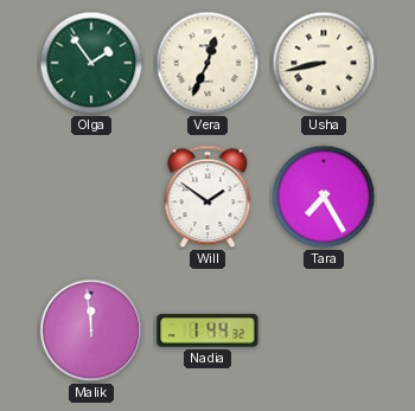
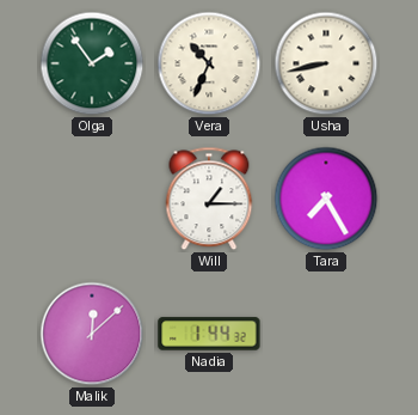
Vera: 12:34 -> 10:34 (209, 63)
Will: 1:51 -> 1:15 (209, 199)
Malik: 11:59 -> 12:08 (92, 334)
